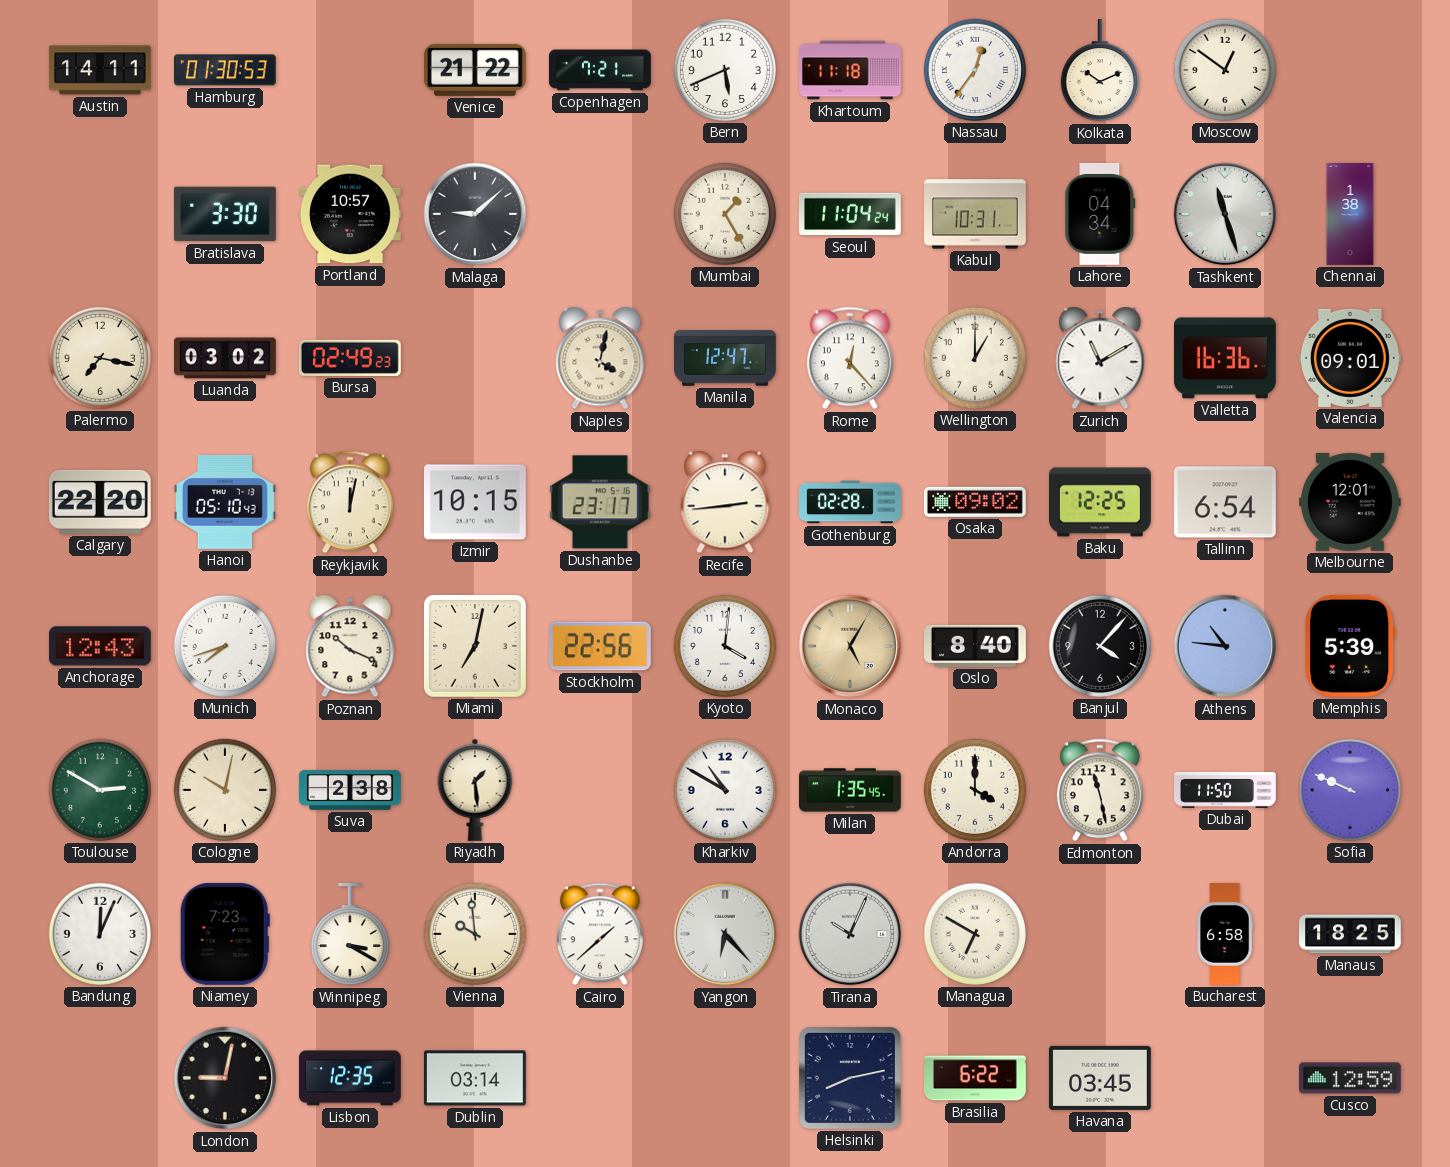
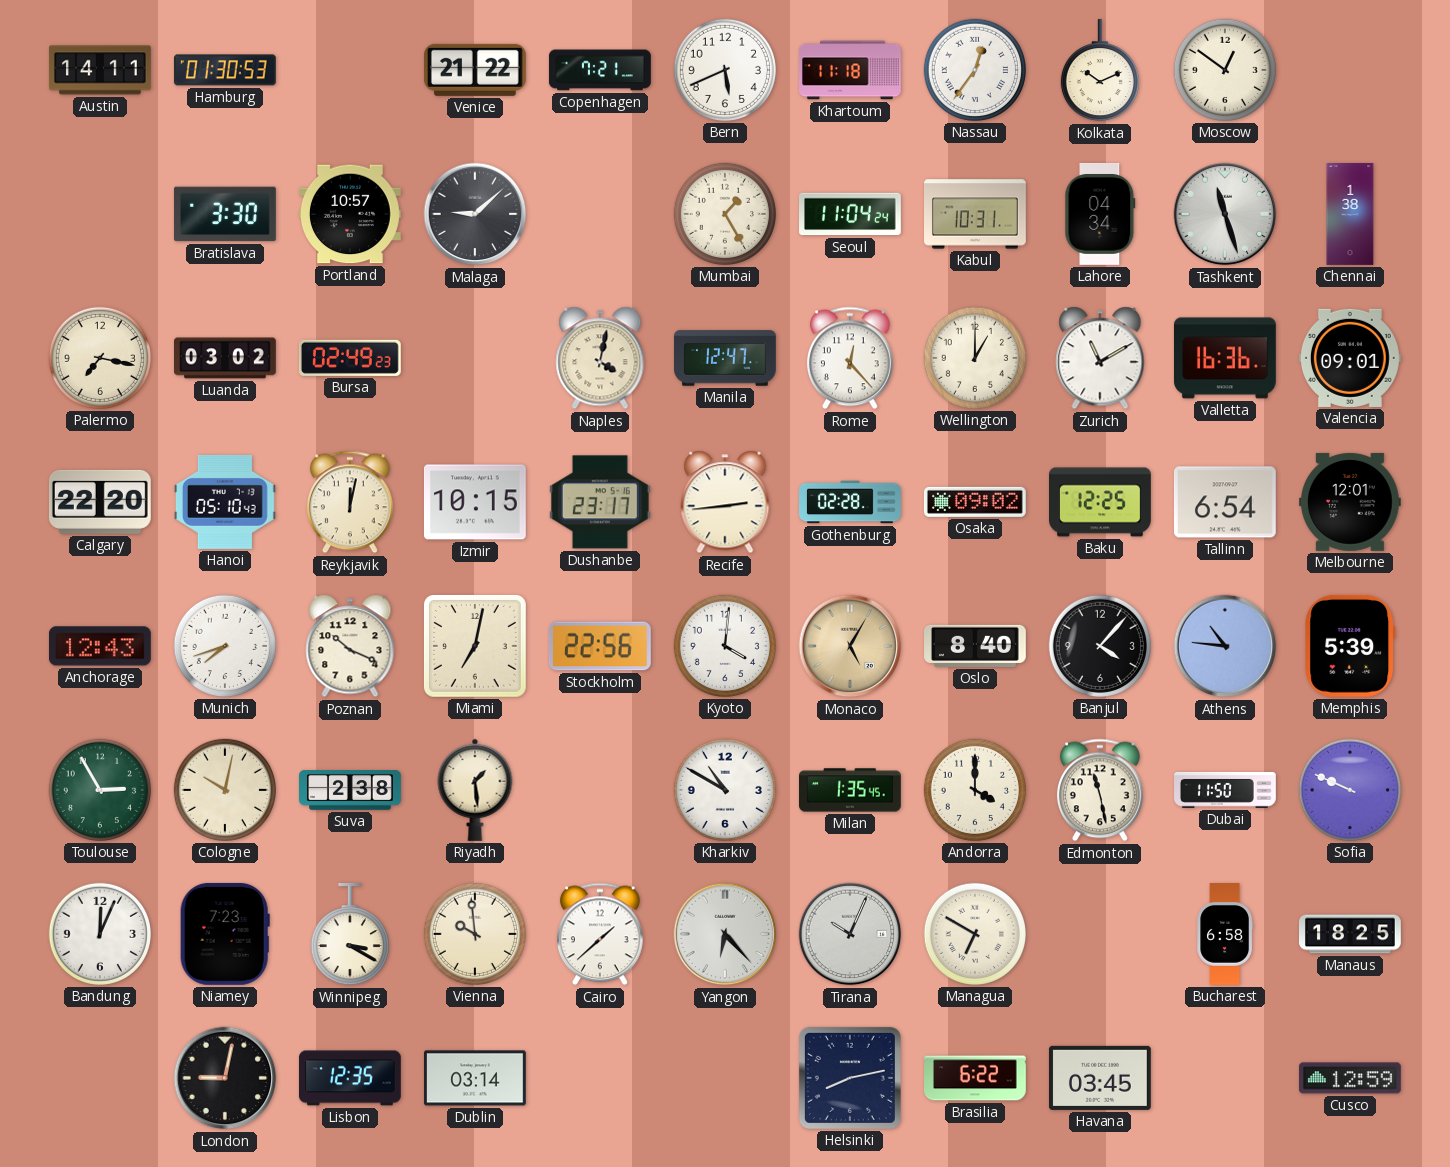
Toulouse: 2:50 -> 2:55 (100, 790)
